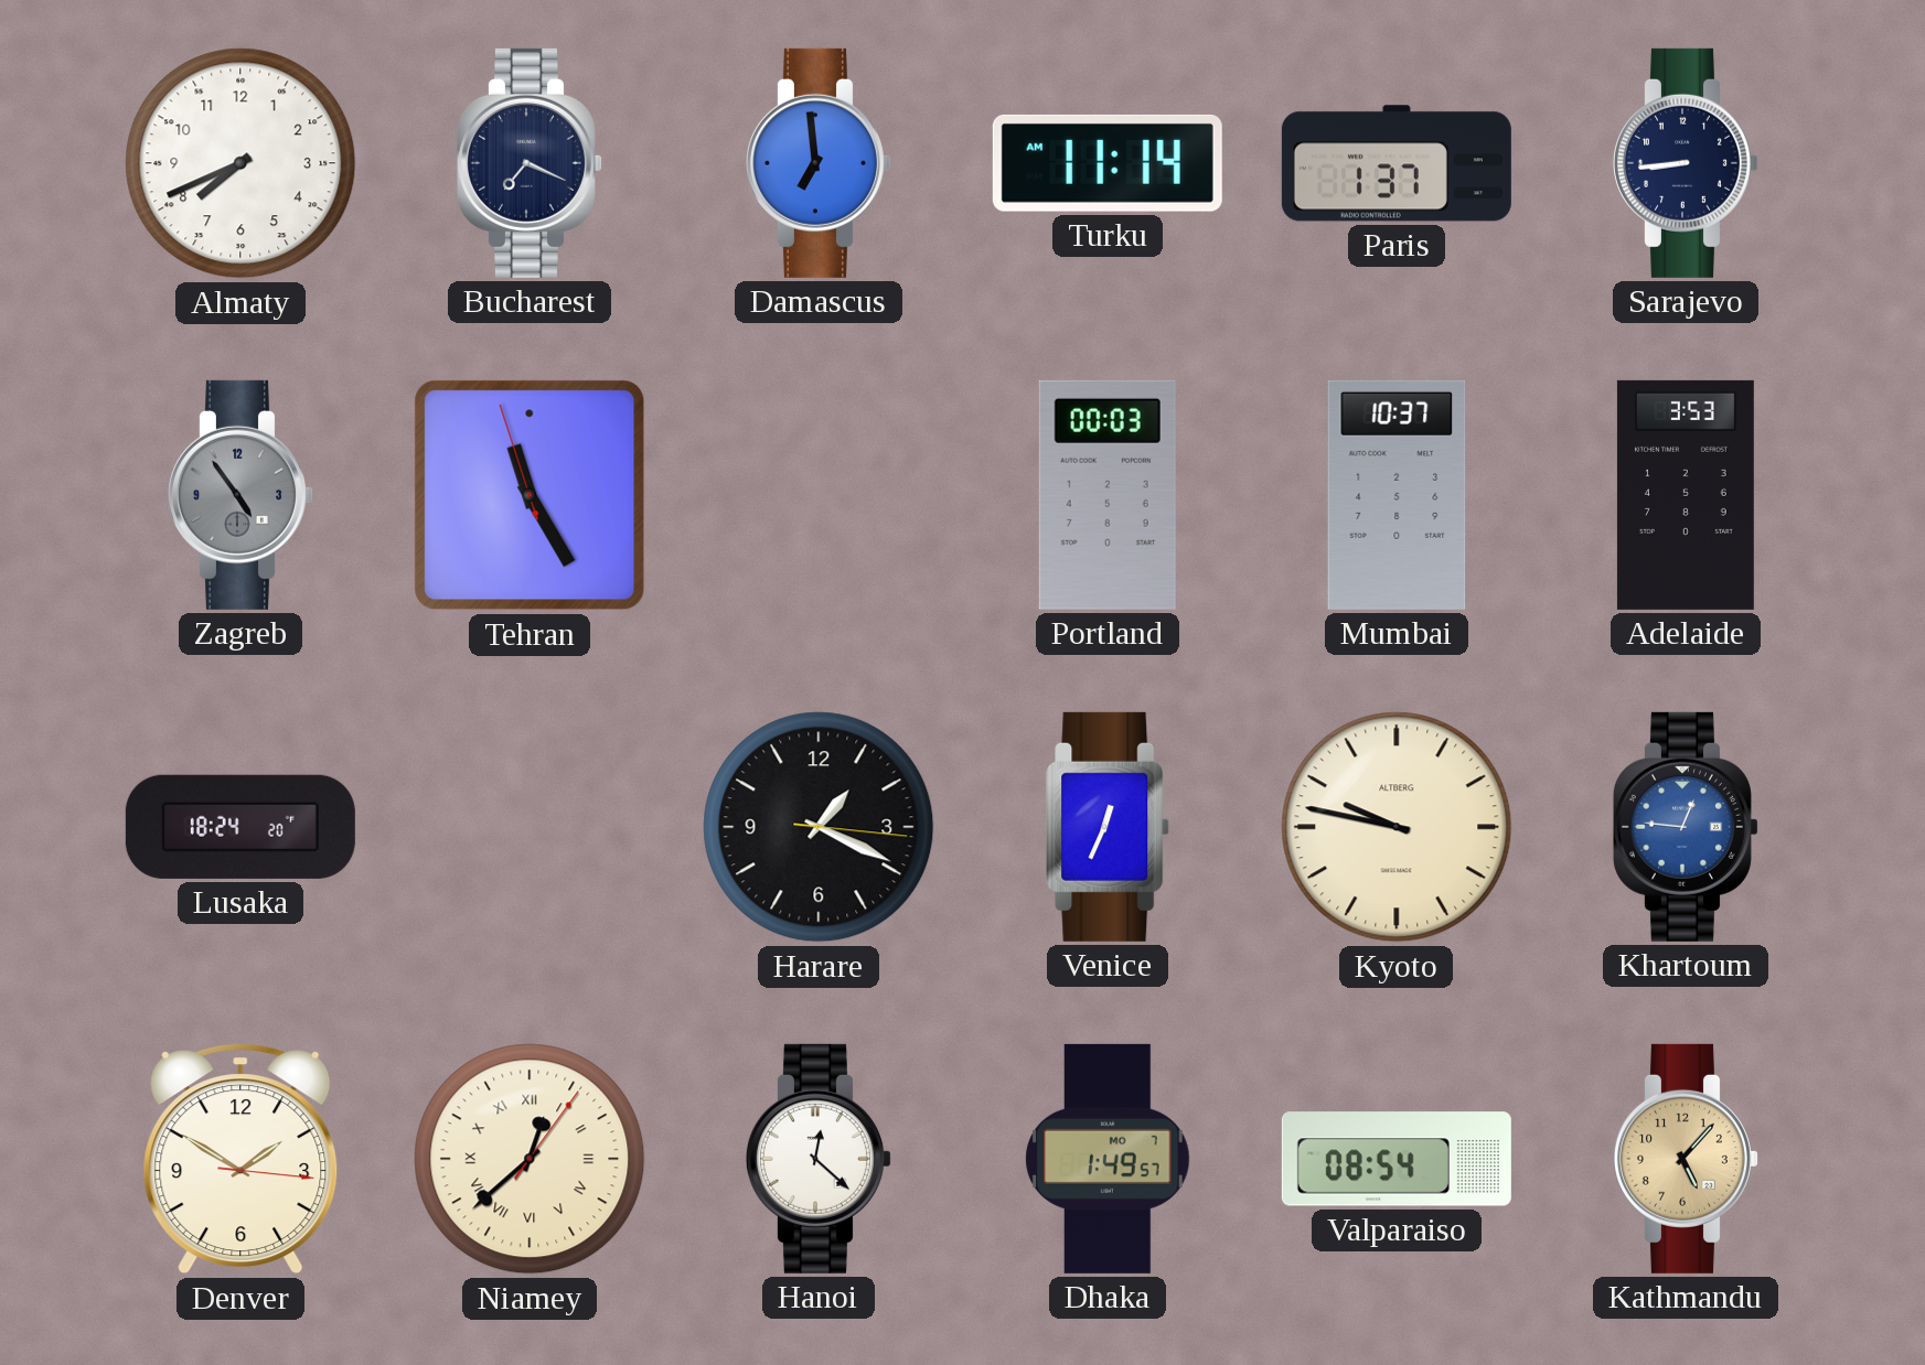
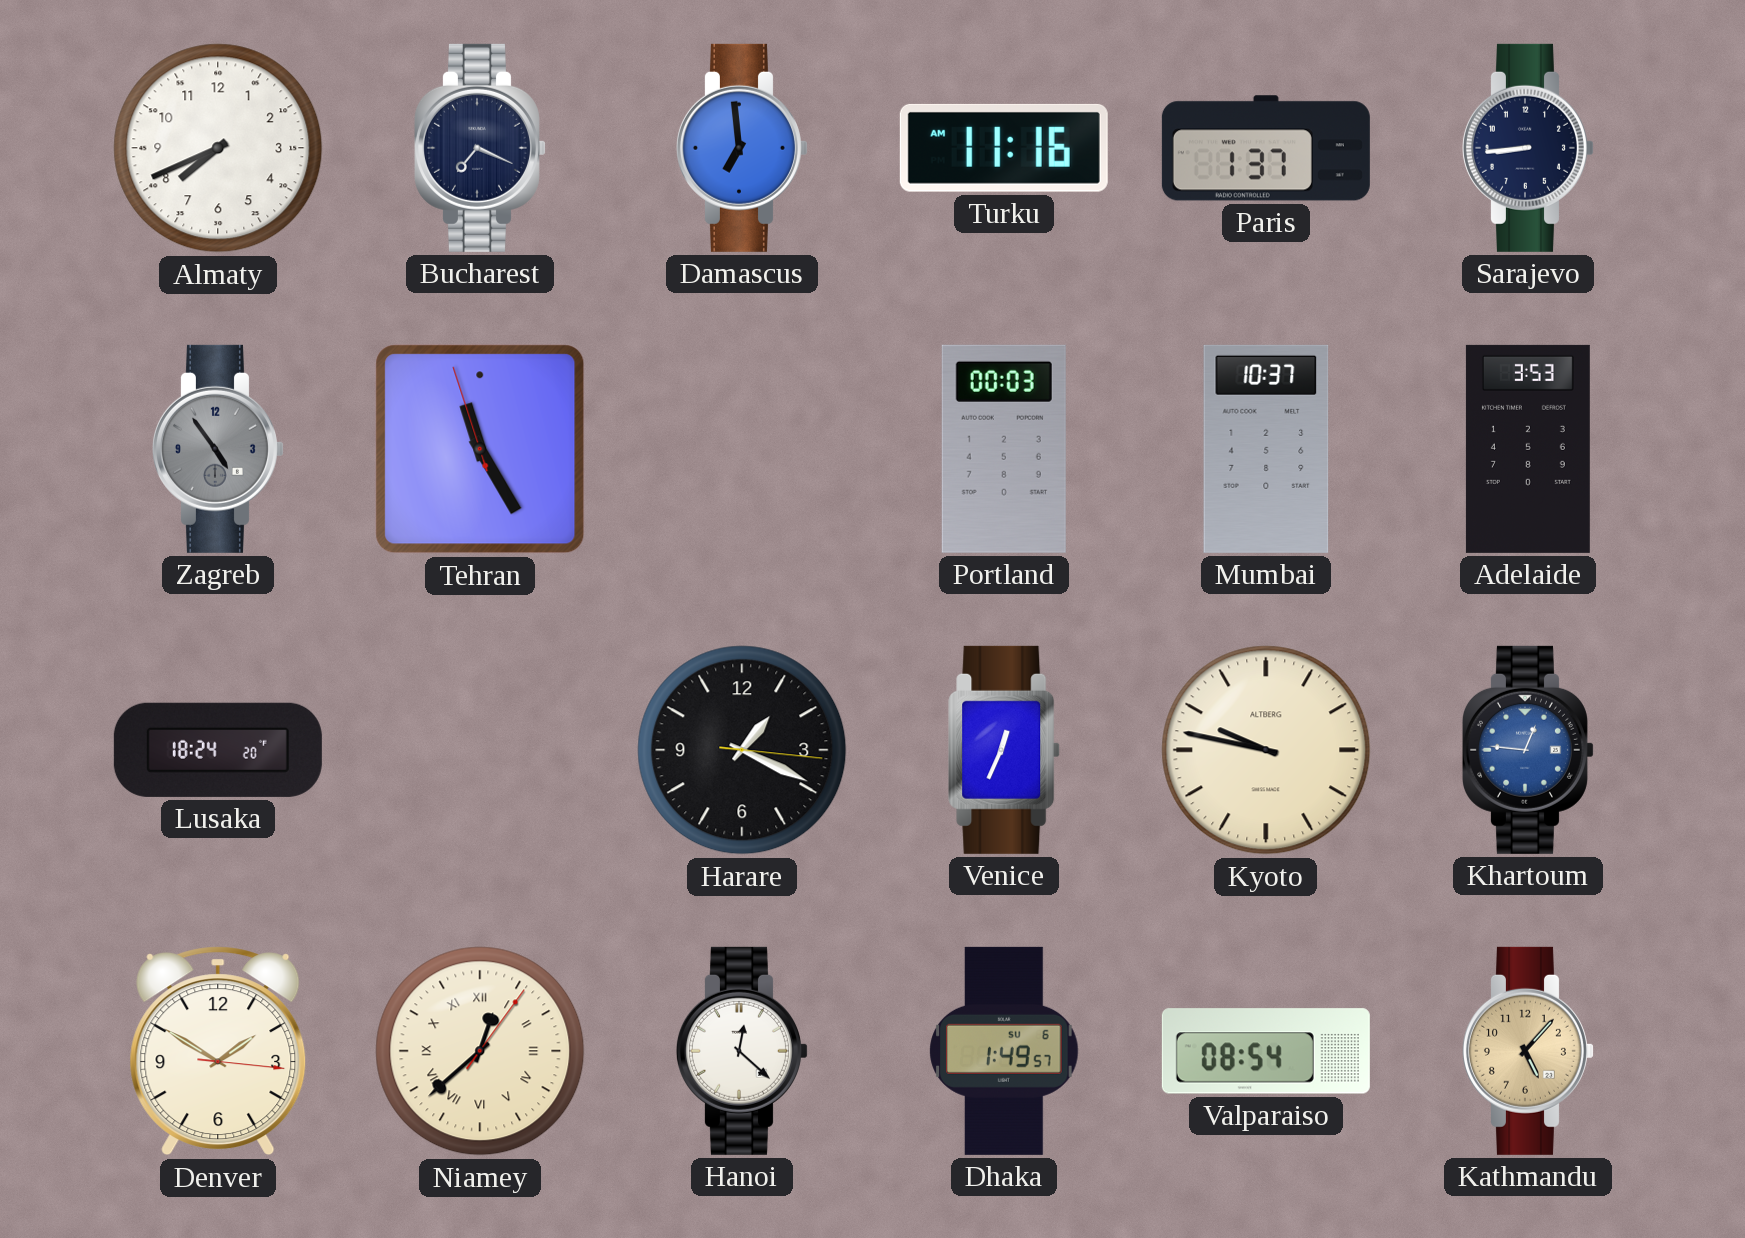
Turku: 11:14 -> 11:16 (1004, 148)
Dhaka date: MO 7 -> SU 6 (1004, 1051)
